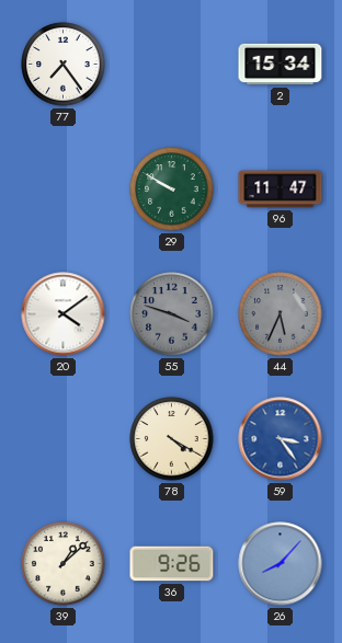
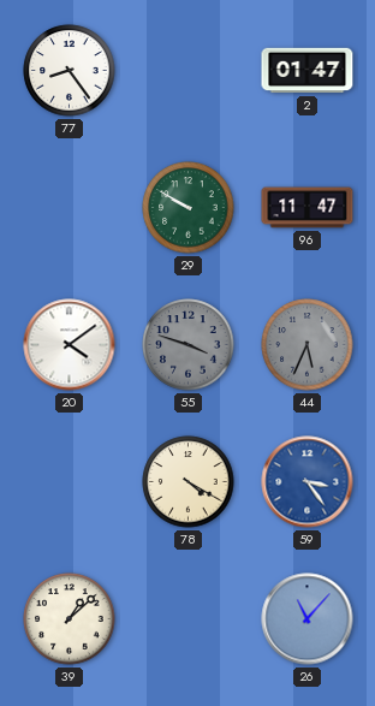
77: 7:24 -> 8:24 (70, 71)
2: 15:34 -> 01:47 (308, 71)
36: 9:26 -> none (172, 564)
26: 8:07 -> 11:07 (308, 619)
